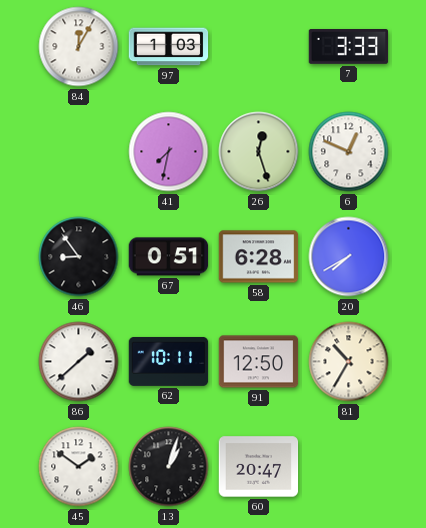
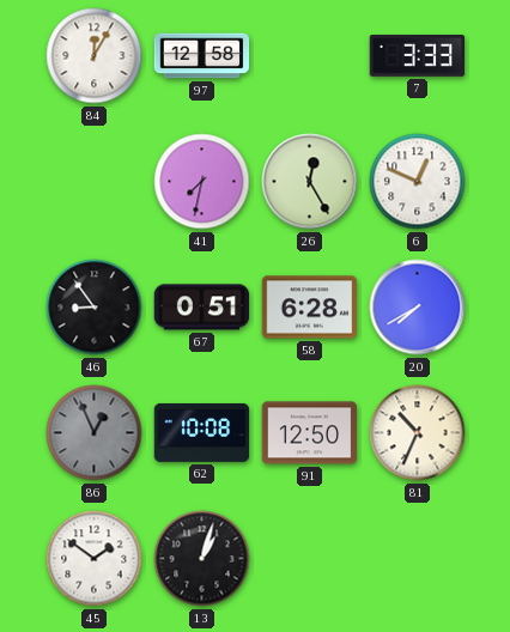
97: 1:03 -> 12:58 (202, 56)
26: 12:27 -> 12:25 (310, 182)
86: 1:38 -> 12:56 (95, 433)
86 dial: white -> grey (95, 433)
62: 10:11 -> 10:08 (202, 432)
81: 10:35 -> 10:34 (418, 433)
60: 20:47 -> none (259, 467)
